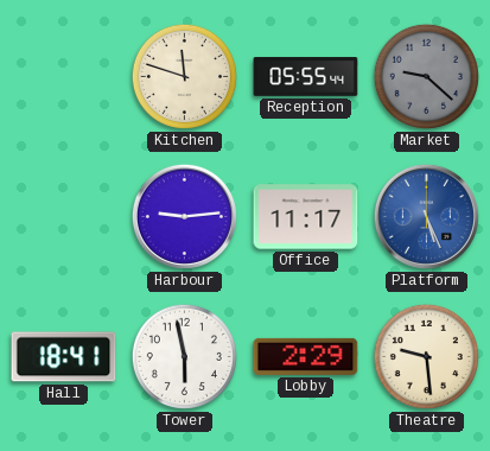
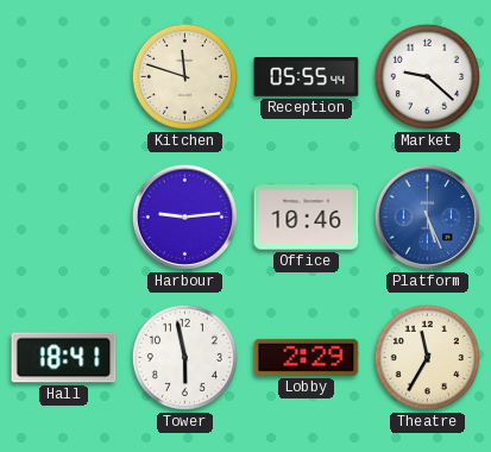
Market dial: grey -> white (427, 76)
Office: 11:17 -> 10:46 (307, 218)
Theatre: 9:29 -> 11:35 (427, 357)
